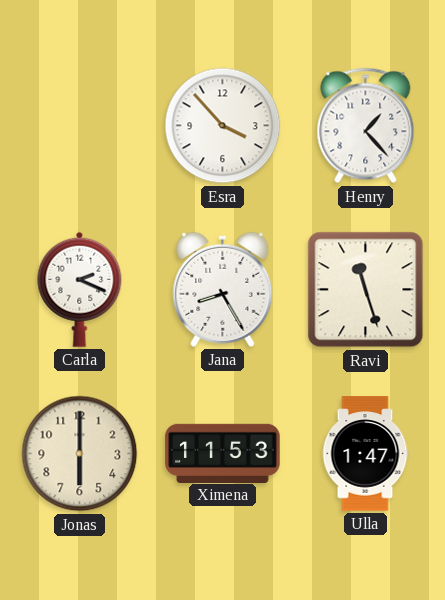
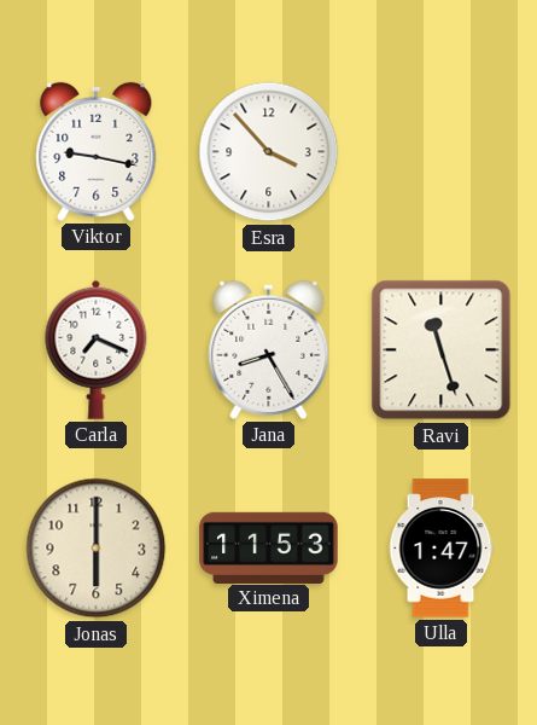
Viktor: none -> 9:17 (97, 151)
Henry: 1:23 -> none (366, 126)
Carla: 2:19 -> 7:19 (97, 349)
